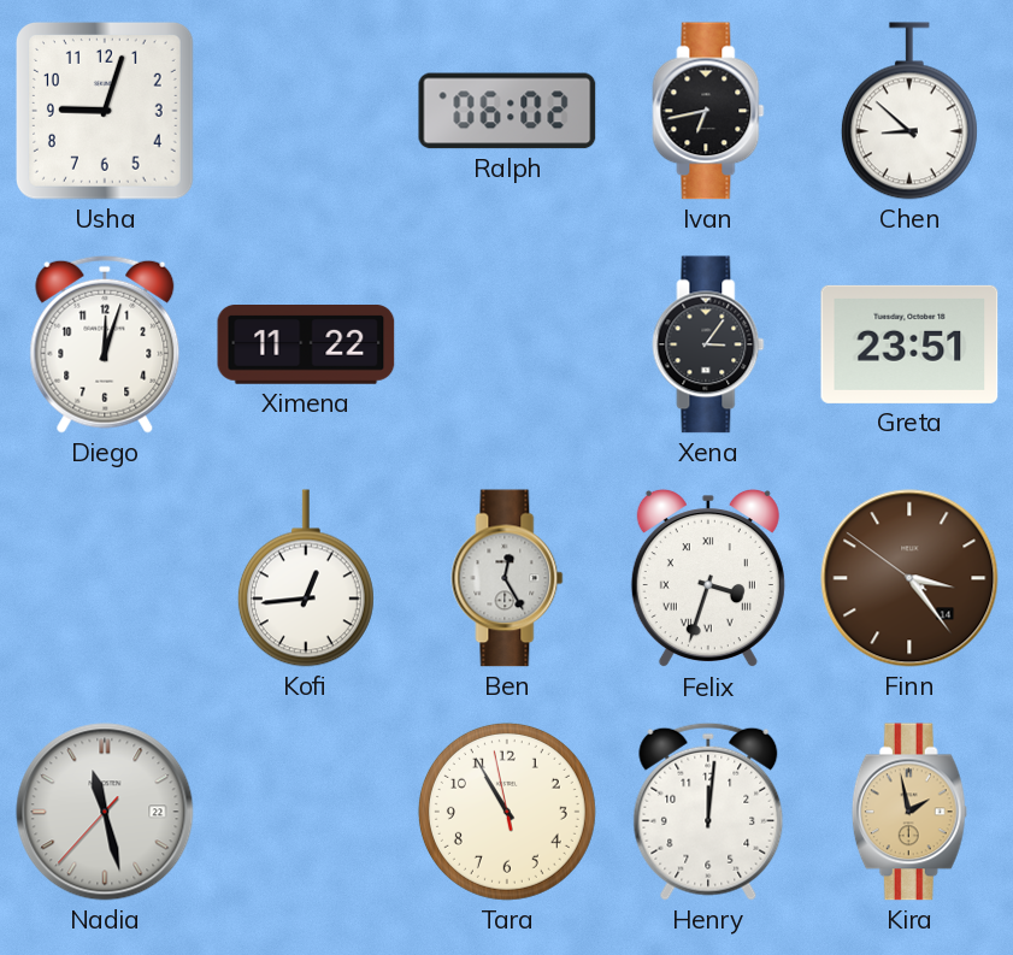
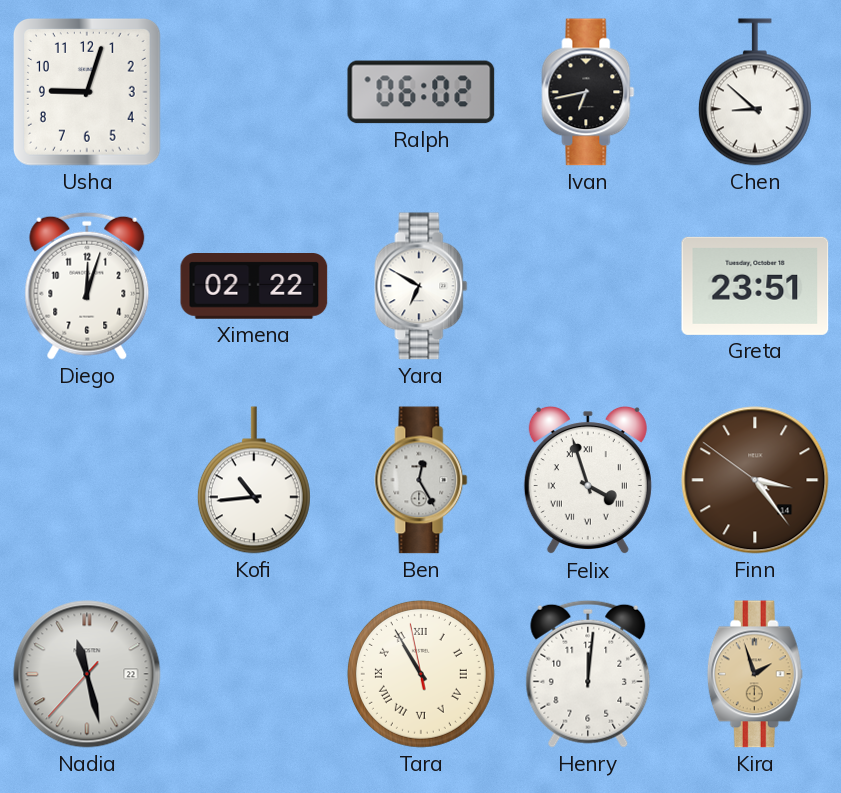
Ximena: 11:22 -> 02:22 (254, 287)
Yara: none -> 6:50 (421, 286)
Xena: 3:06 -> none (708, 344)
Kofi: 12:44 -> 10:44 (254, 480)
Felix: 3:33 -> 3:57 (588, 480)
Tara numerals: Arabic -> Roman (421, 674)
Kira: 1:58 -> 1:57 (755, 674)
